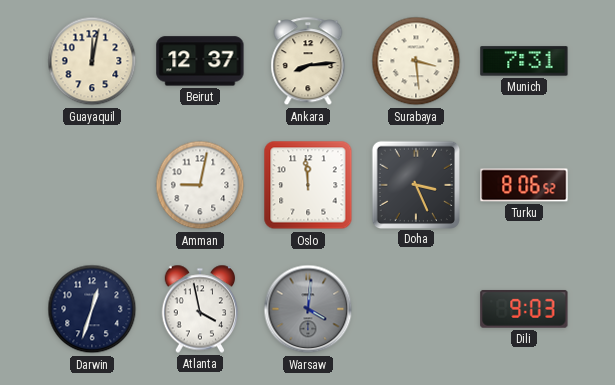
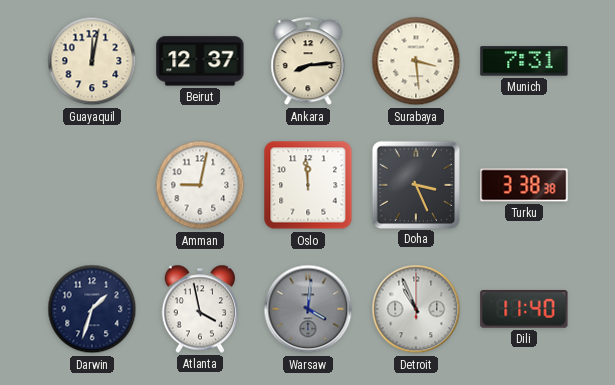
Turku: 8:06 -> 3:38 (524, 185)
Darwin: 12:33 -> 1:33 (92, 309)
Detroit: none -> 10:56 (416, 309)
Dili: 9:03 -> 11:40 (524, 309)
